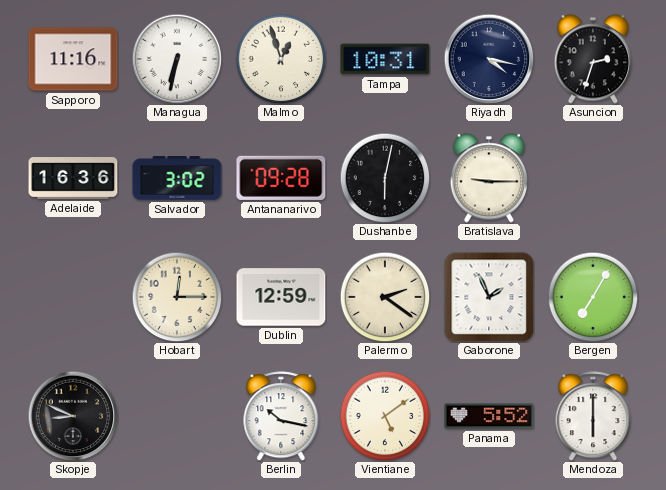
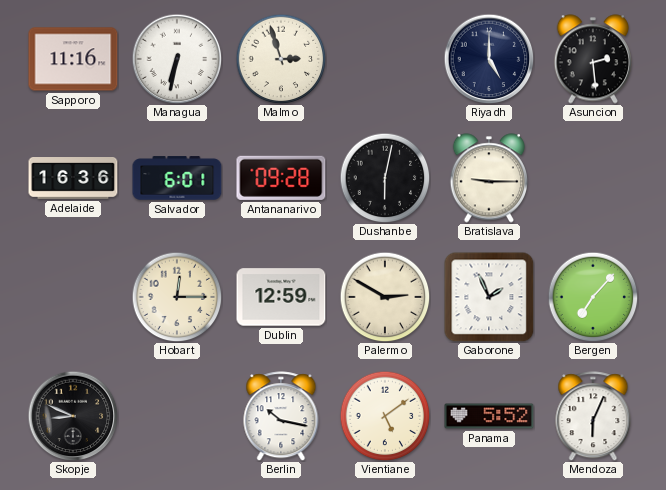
Malmo: 12:57 -> 2:57 (281, 59)
Tampa: 10:31 -> none (385, 59)
Riyadh: 4:17 -> 5:00 (489, 59)
Asuncion: 2:33 -> 2:29 (592, 59)
Salvador: 3:02 -> 6:01 (177, 178)
Palermo: 2:21 -> 2:50 (385, 297)
Bergen: 7:05 -> 7:07 (593, 297)
Mendoza: 6:00 -> 6:04 (593, 416)
